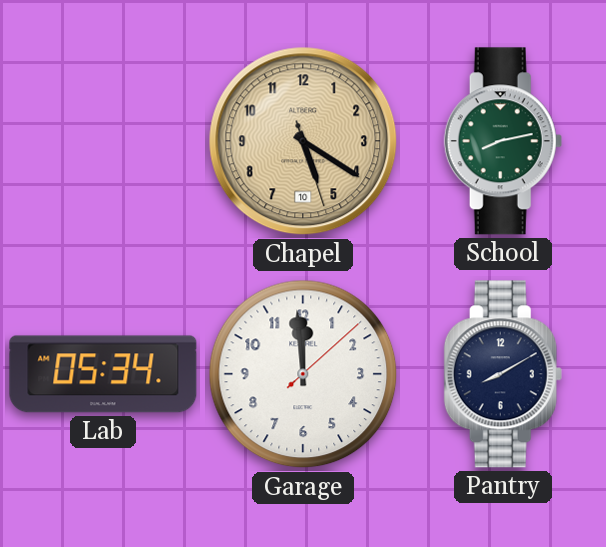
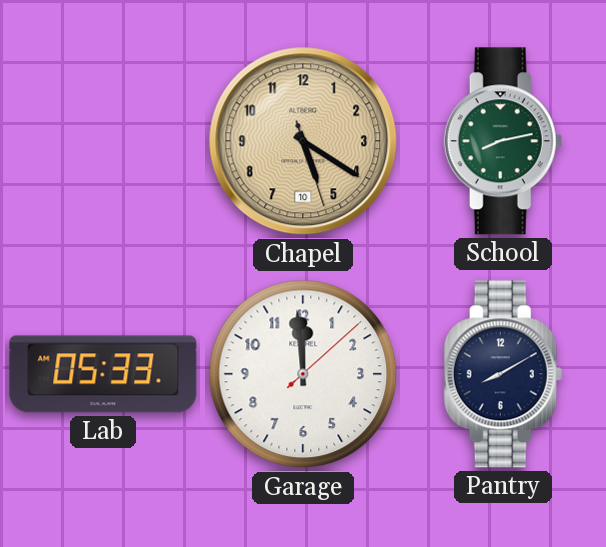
Lab: 05:34 -> 05:33 (103, 374)
